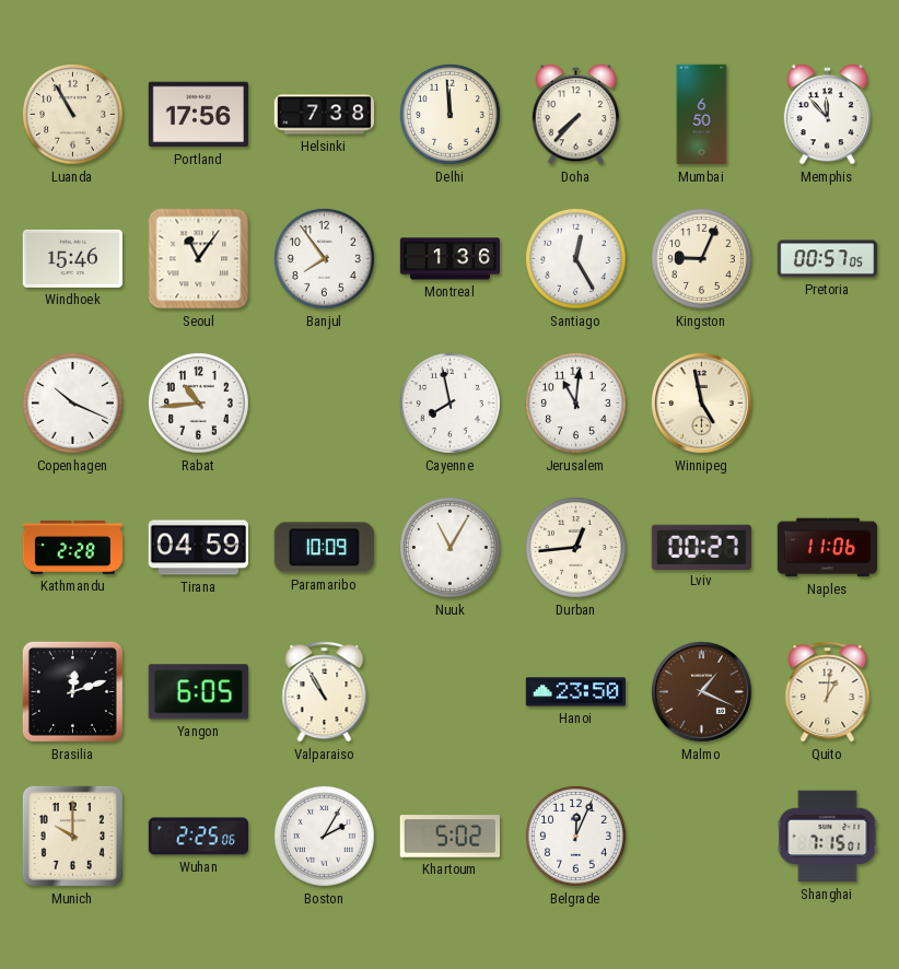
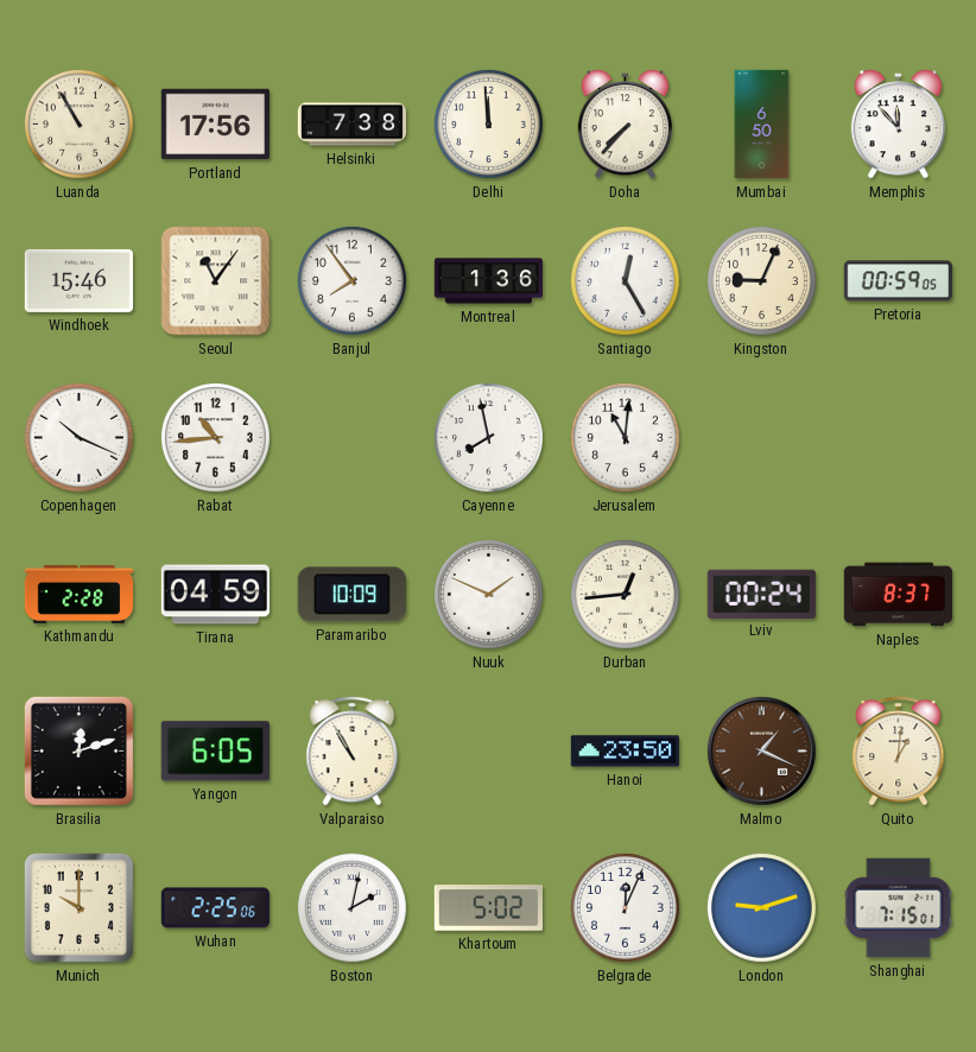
Pretoria: 00:57 -> 00:59 (898, 281)
Winnipeg: 4:58 -> none (701, 402)
Nuuk: 11:05 -> 1:49 (488, 594)
Lviv: 00:27 -> 00:24 (761, 594)
Naples: 11:06 -> 8:37 (898, 595)
Boston: 2:05 -> 2:02 (351, 907)
London: none -> 9:12 (761, 907)
